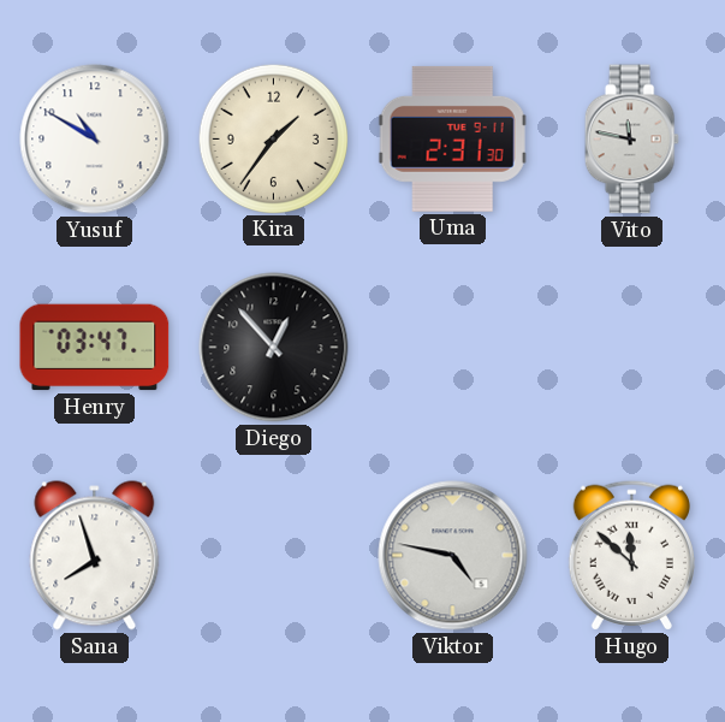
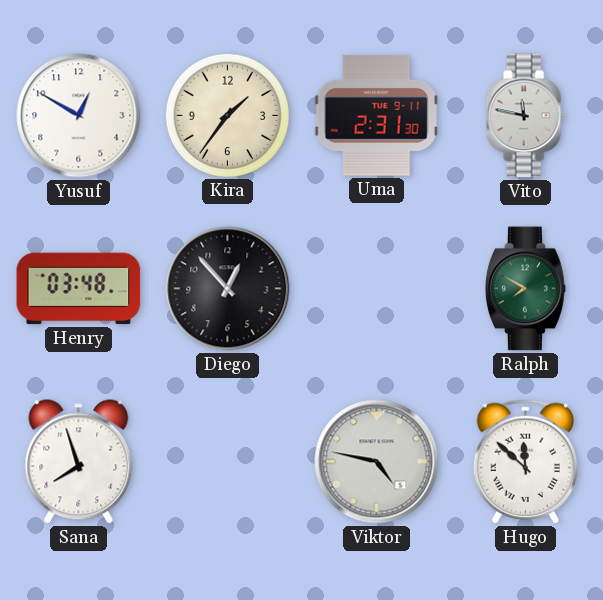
Yusuf: 10:50 -> 12:50 (79, 116)
Henry: 03:47 -> 03:48 (79, 289)
Ralph: none -> 7:50 (526, 289)
